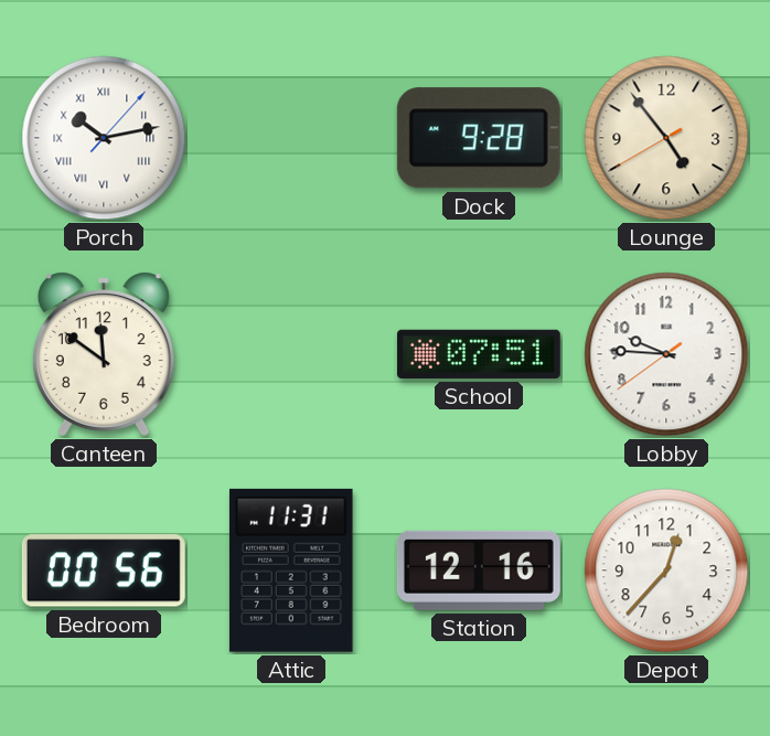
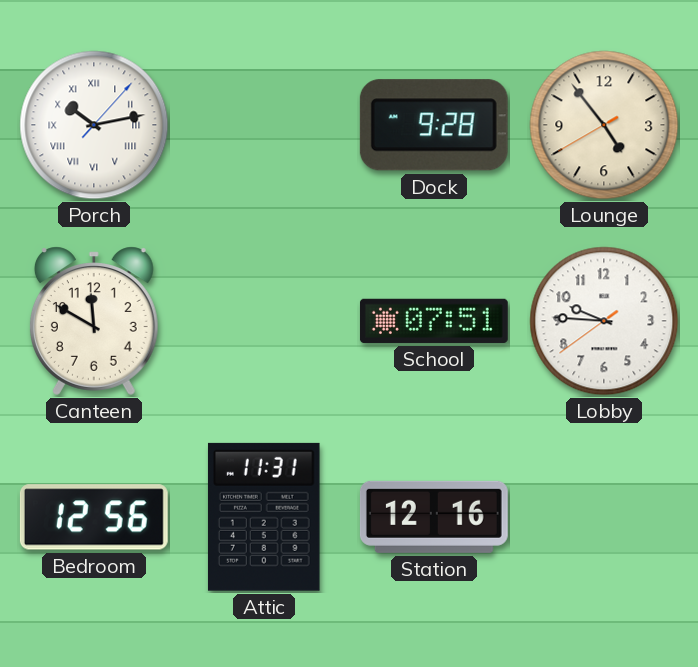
Canteen: 11:51 -> 11:50 (94, 321)
Bedroom: 00:56 -> 12:56 (94, 517)
Depot: 12:37 -> none (666, 570)
